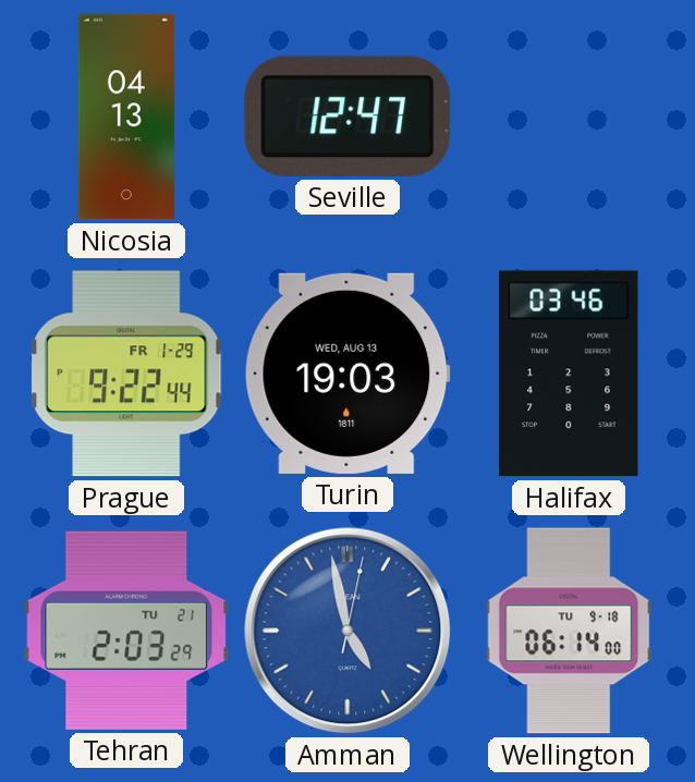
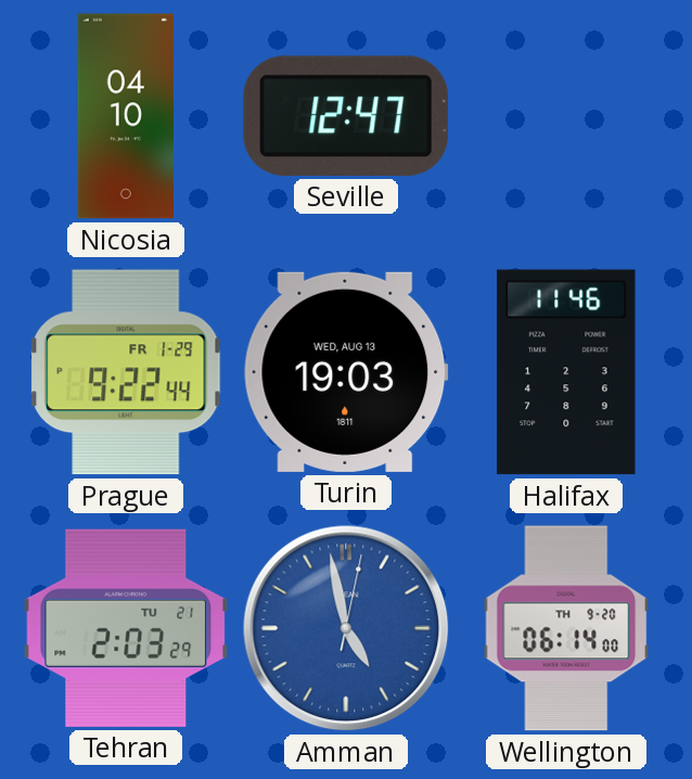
Nicosia: 04:13 -> 04:10 (126, 116)
Halifax: 03:46 -> 11:46 (566, 372)
Wellington date: TU 9-18 -> TH 9-20 (566, 628)
